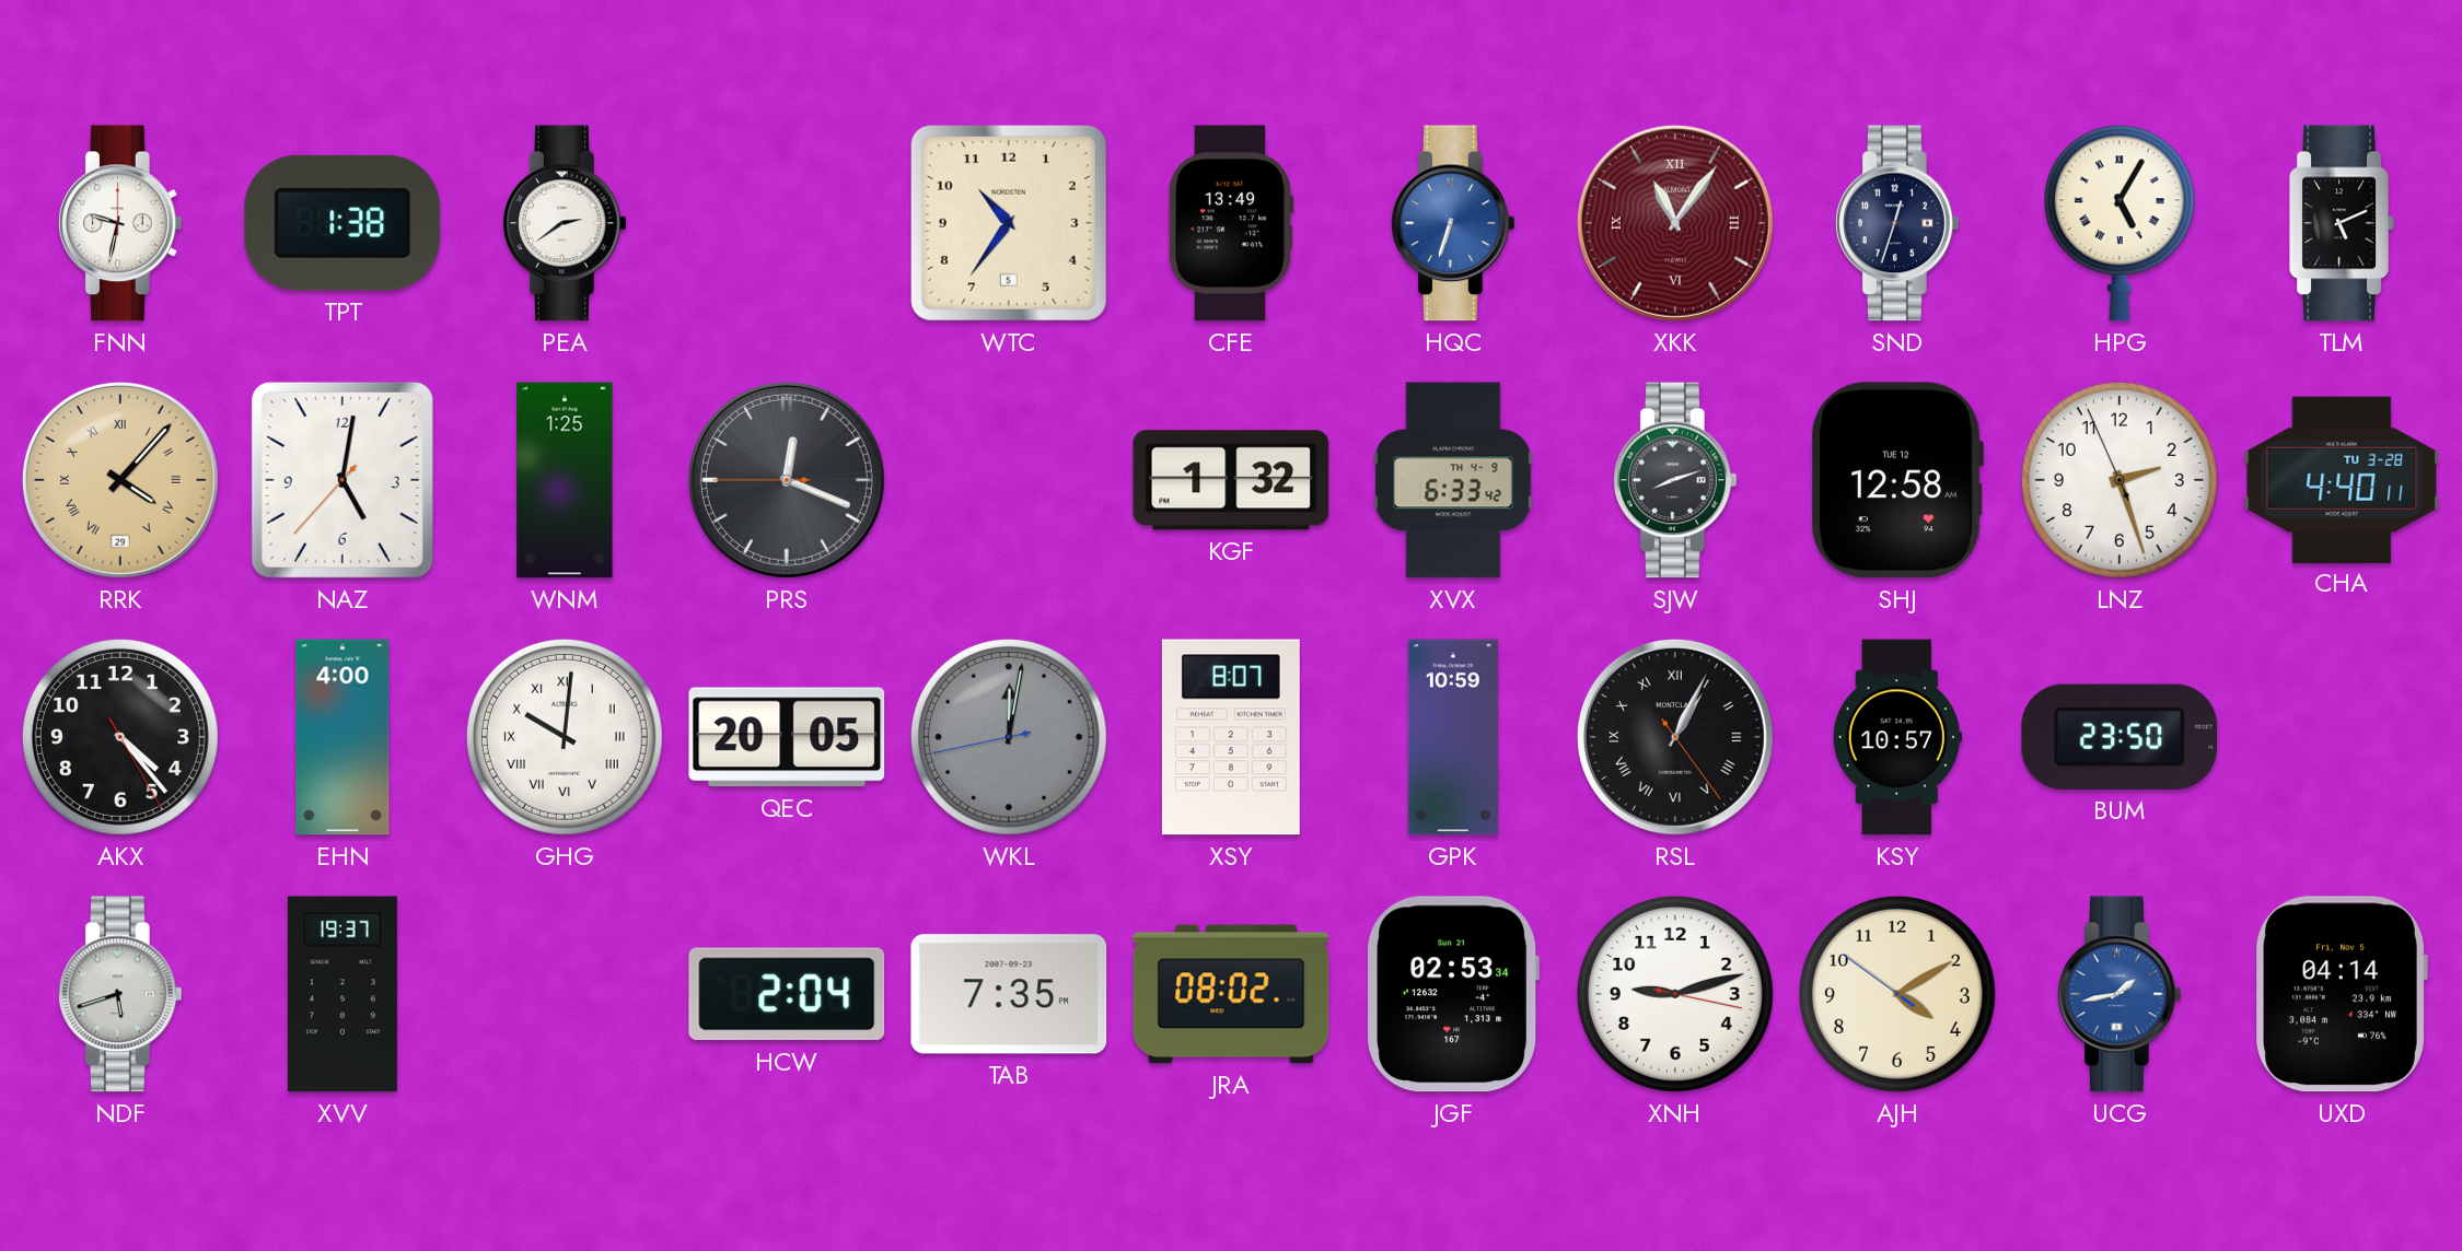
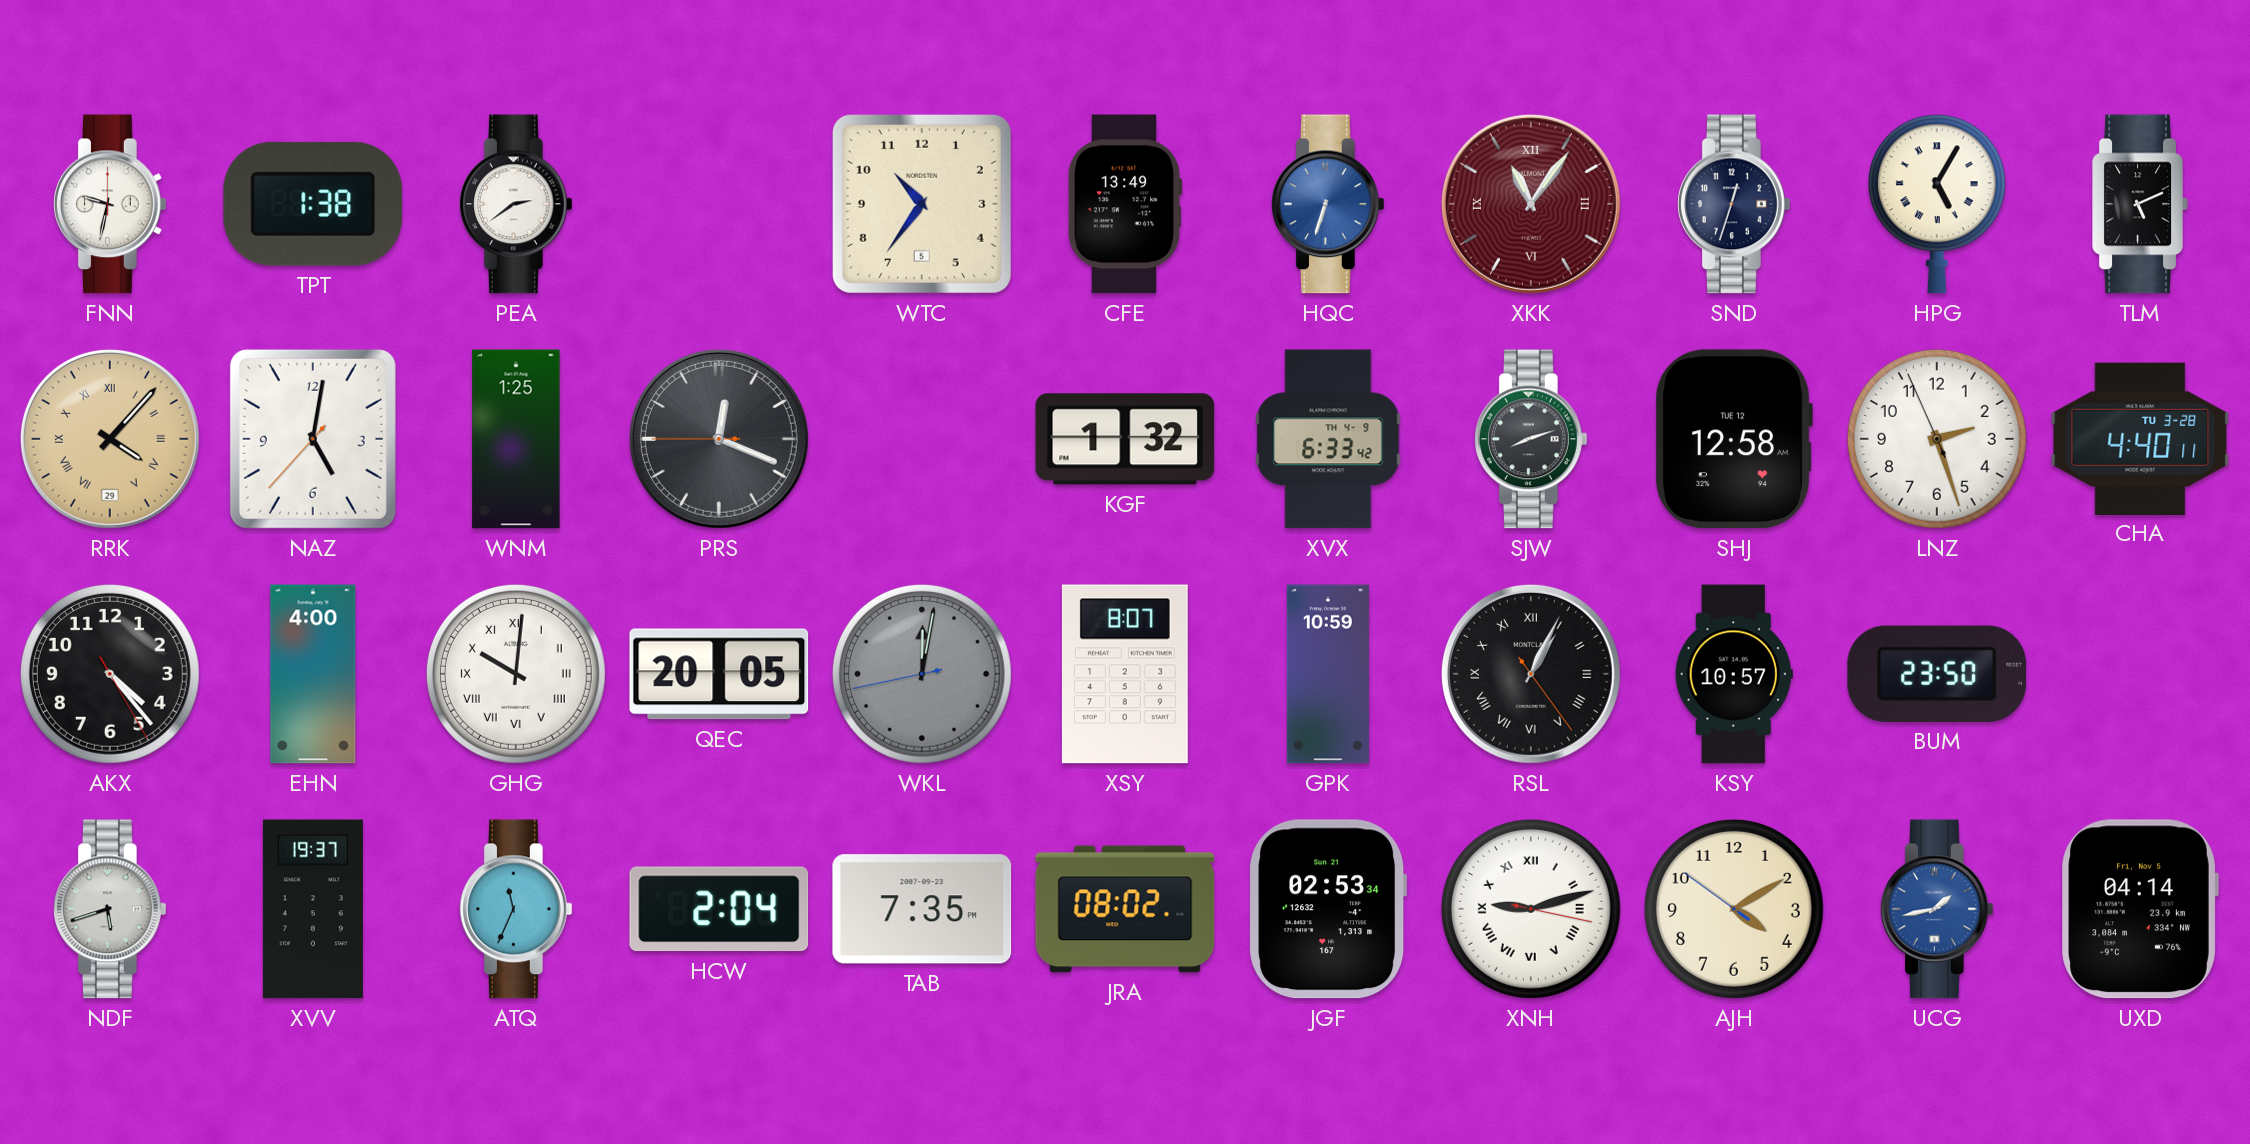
ATQ: none -> 11:34 (517, 909)
XNH numerals: Arabic -> Roman (1531, 909)
